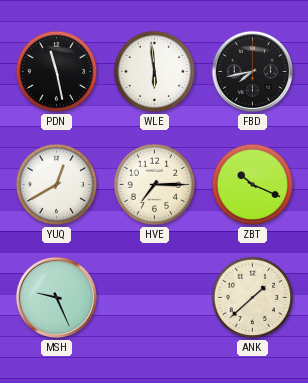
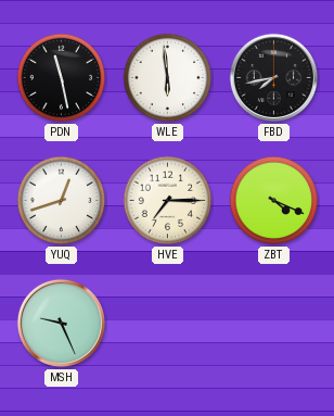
YUQ: 12:40 -> 12:42 (62, 201)
ZBT: 10:19 -> 4:19 (274, 201)
ANK: 1:38 -> none (253, 298)
